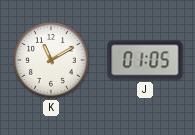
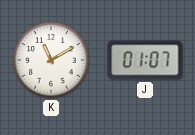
J: 01:05 -> 01:07 (145, 60)
